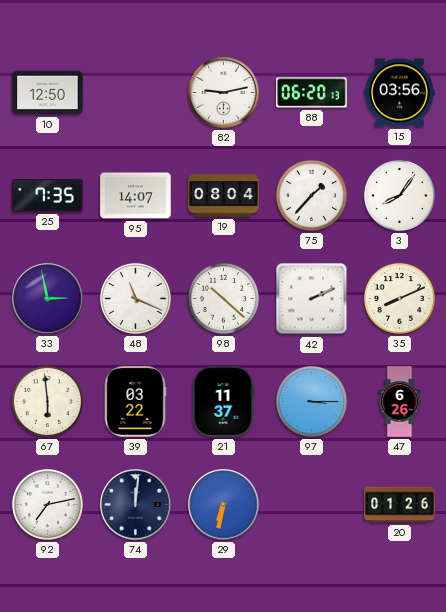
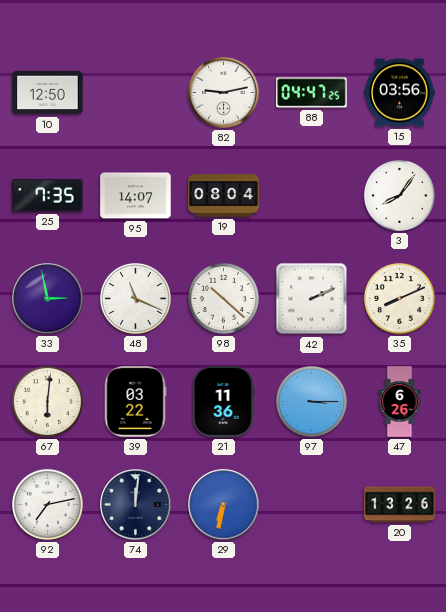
88: 06:20 -> 04:47 (312, 93)
75: 1:37 -> none (311, 195)
67: 5:59 -> 6:01 (47, 401)
21: 11:37 -> 11:36 (223, 402)
20: 01:26 -> 13:26 (400, 505)
